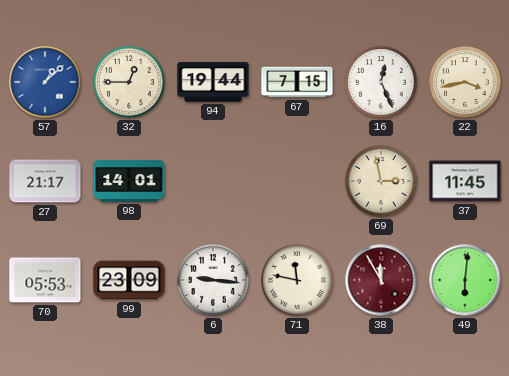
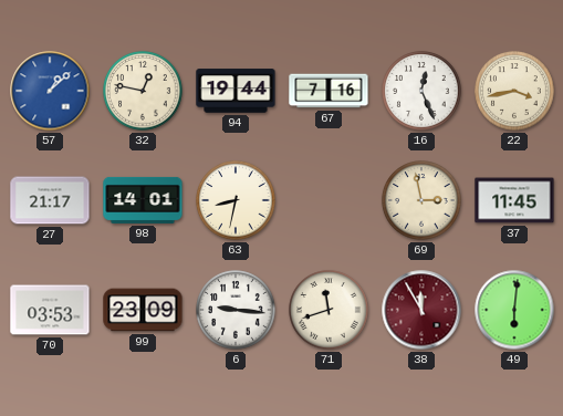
32: 12:45 -> 12:47 (143, 91)
67: 7:15 -> 7:16 (329, 91)
63: none -> 8:32 (236, 200)
70: 05:53 -> 03:53 (50, 310)
71: 11:47 -> 11:42 (329, 310)
